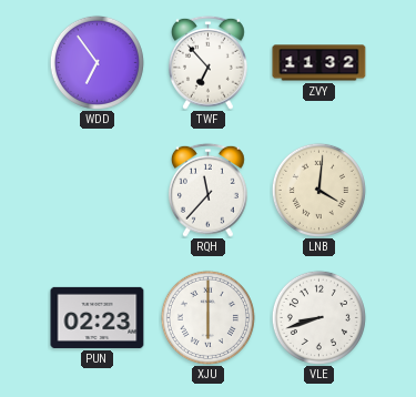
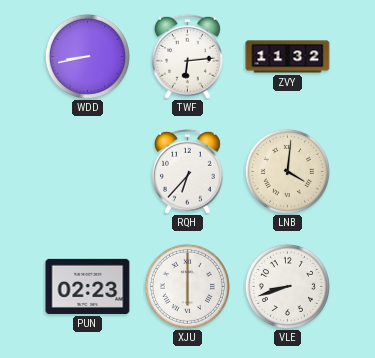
WDD: 6:54 -> 8:43 (87, 56)
TWF: 6:53 -> 6:14 (187, 56)
RQH: 11:37 -> 6:37 (187, 171)
